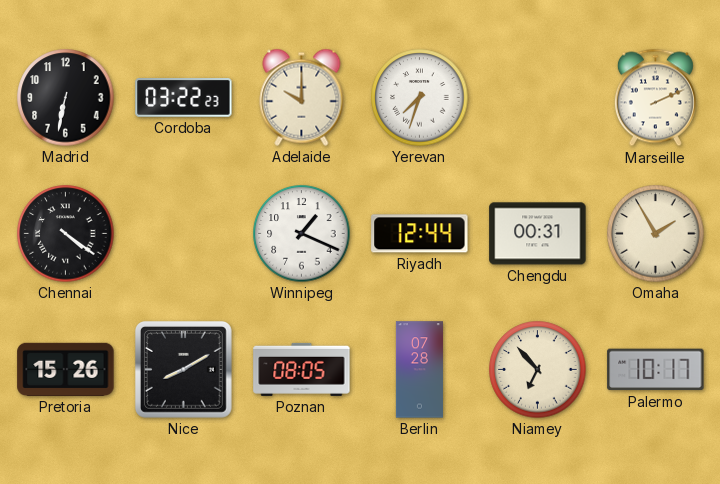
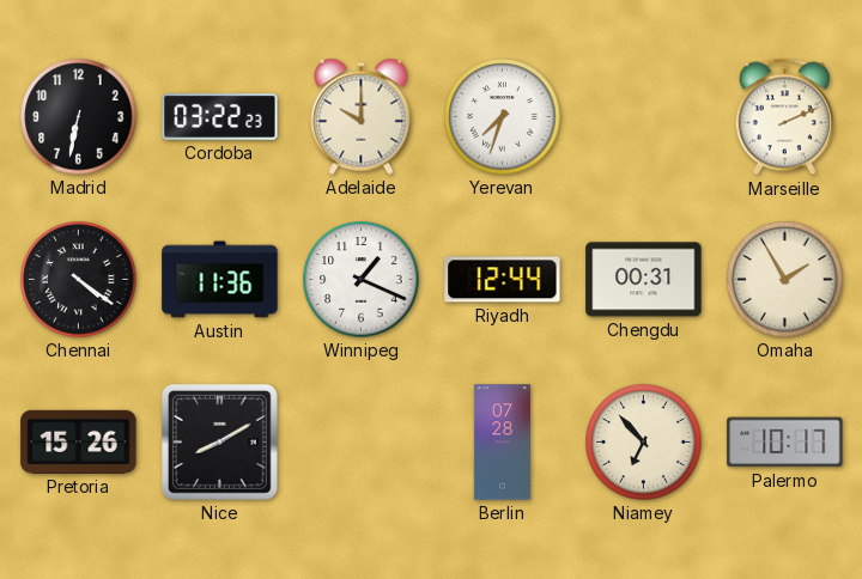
Austin: none -> 11:36 (220, 280)
Poznan: 08:05 -> none (302, 369)
